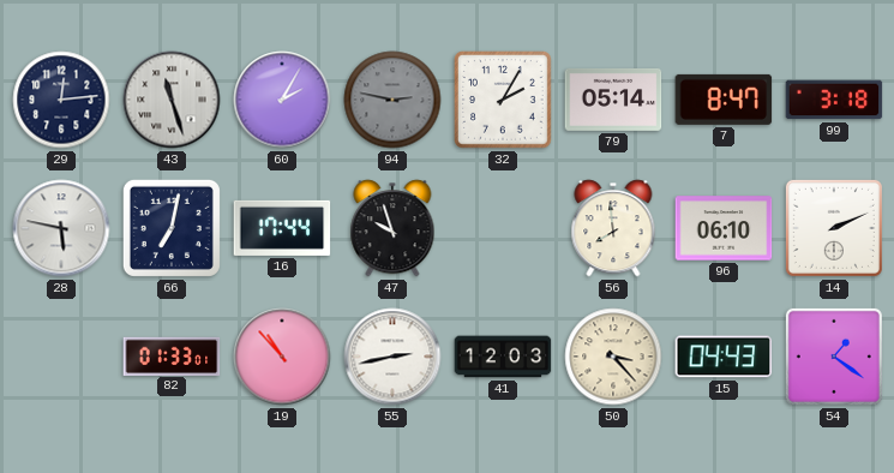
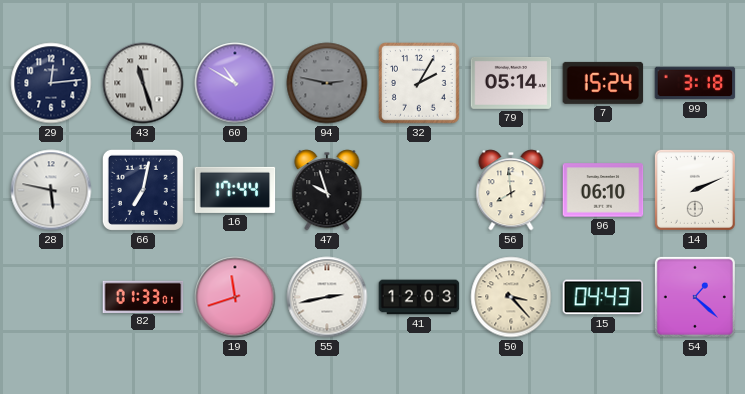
60: 2:05 -> 10:50 (235, 83)
7: 8:47 -> 15:24 (603, 83)
19: 10:53 -> 11:42 (235, 297)
54: 1:21 -> 1:22 (695, 297)
